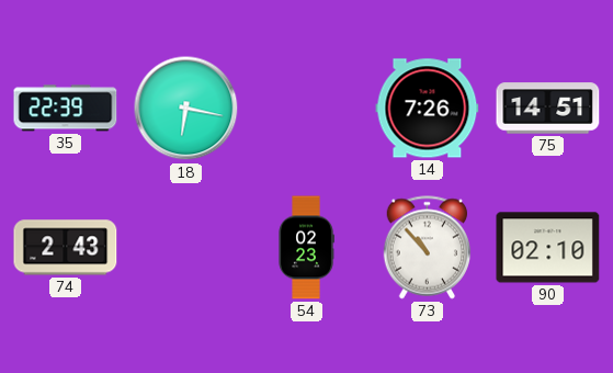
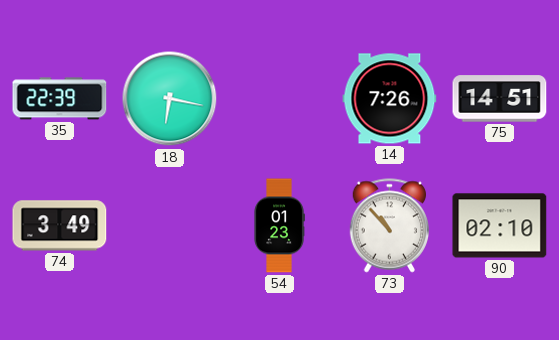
74: 2:43 -> 3:49 (60, 226)
54: 02:23 -> 01:23 (279, 226)
